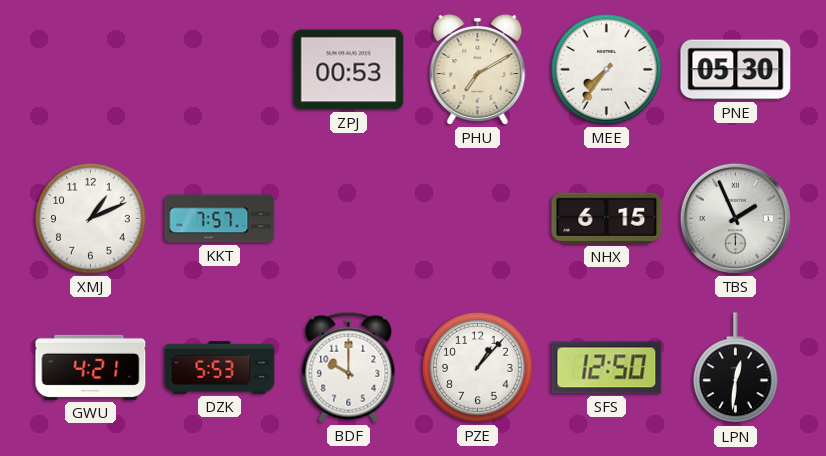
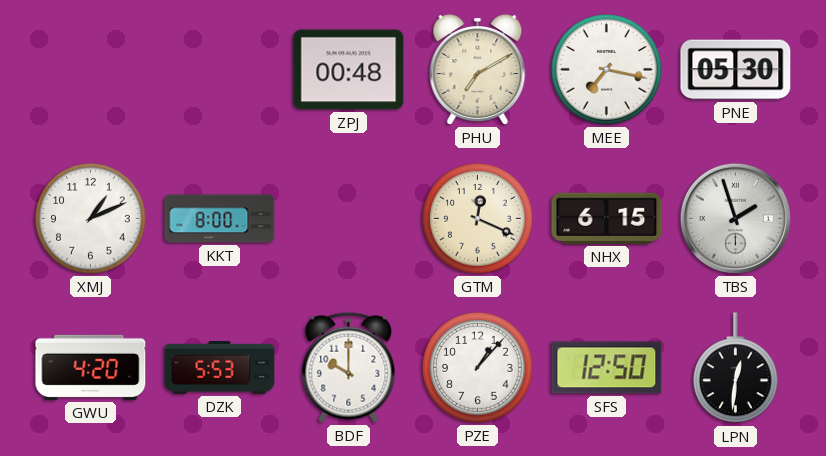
ZPJ: 00:53 -> 00:48 (349, 70)
MEE: 7:36 -> 7:17 (607, 70)
KKT: 7:57 -> 8:00 (220, 219)
GTM: none -> 12:19 (478, 219)
TBS: 1:56 -> 1:57 (735, 218)
GWU: 4:21 -> 4:20 (91, 367)
